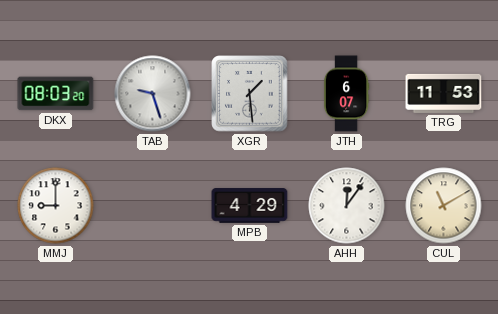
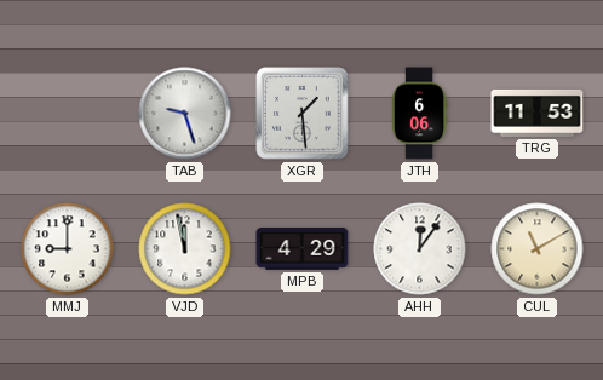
DKX: 08:03 -> none (56, 94)
JTH: 6:07 -> 6:06 (419, 114)
VJD: none -> 11:58 (185, 249)
